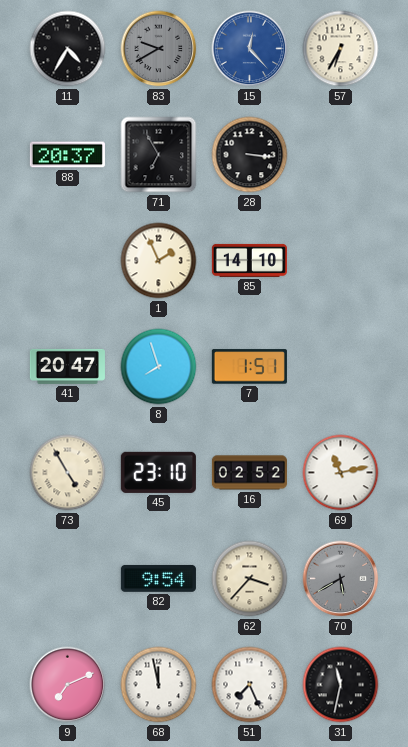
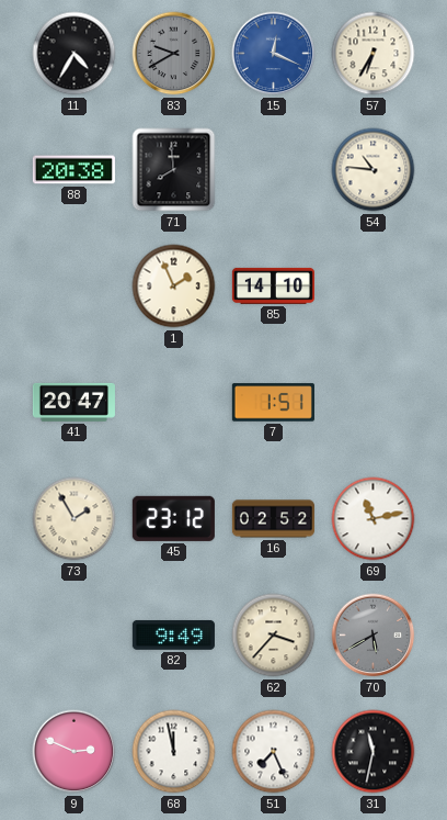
15: 12:23 -> 12:19 (274, 54)
88: 20:37 -> 20:38 (73, 170)
71: 6:55 -> 7:59 (174, 170)
28: 3:16 -> none (250, 155)
54: none -> 10:46 (374, 170)
8: 7:57 -> none (159, 367)
73: 4:55 -> 1:55 (74, 519)
45: 23:10 -> 23:12 (173, 518)
82: 9:54 -> 9:49 (173, 634)
9: 7:11 -> 2:49 (74, 752)
